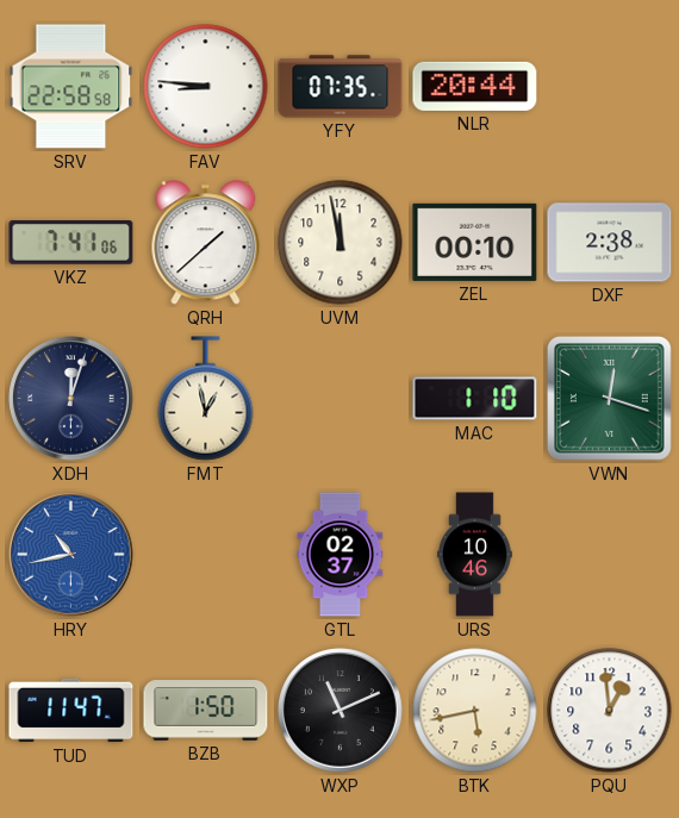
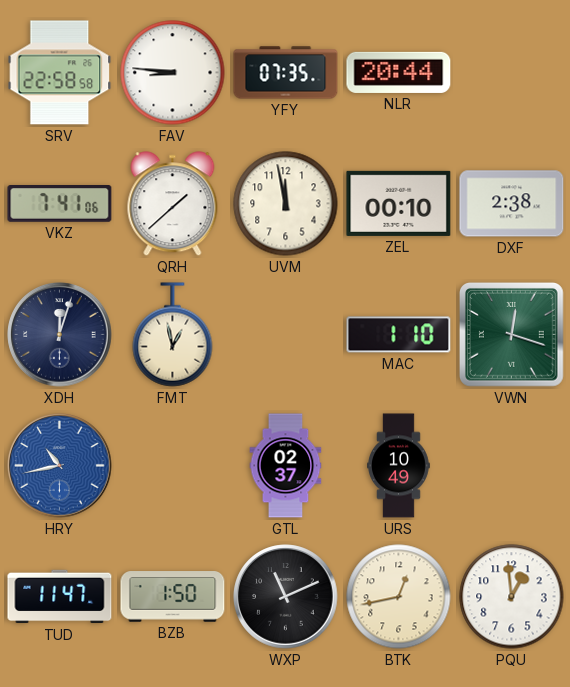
URS: 10:46 -> 10:49 (399, 466)
BTK: 5:43 -> 12:43 (399, 597)
